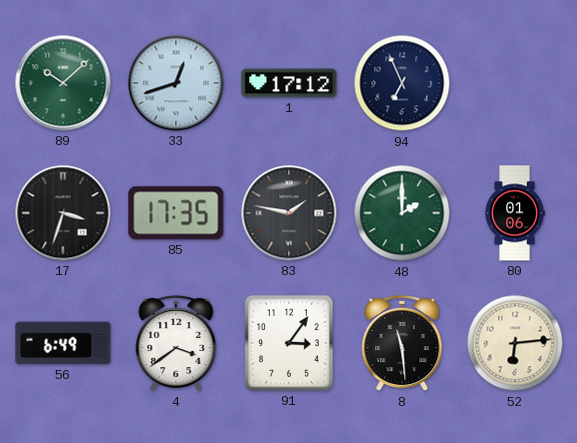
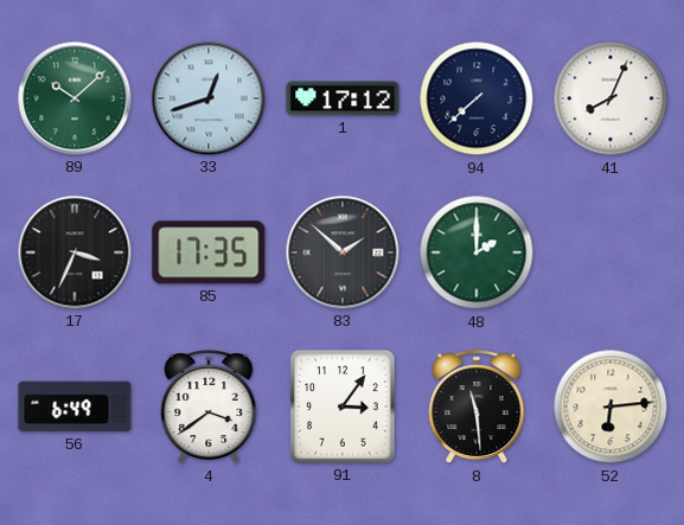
94: 6:56 -> 7:38 (477, 98)
41: none -> 8:04 (611, 98)
17: 3:33 -> 3:34 (75, 252)
83: 1:47 -> 1:52 (343, 252)
80: 01:06 -> none (515, 213)
